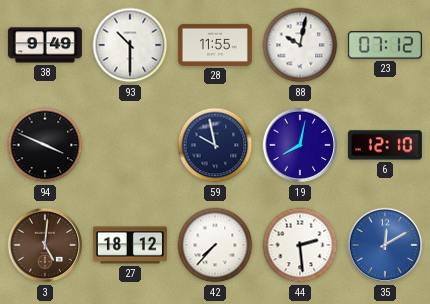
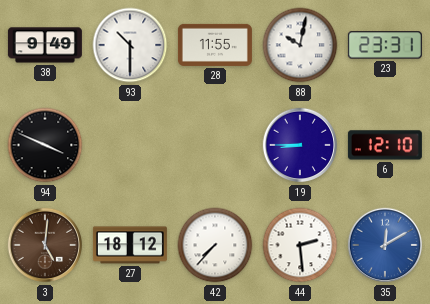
23: 07:12 -> 23:31 (385, 45)
59: 9:58 -> none (215, 145)
19: 8:02 -> 8:45 (300, 145)
